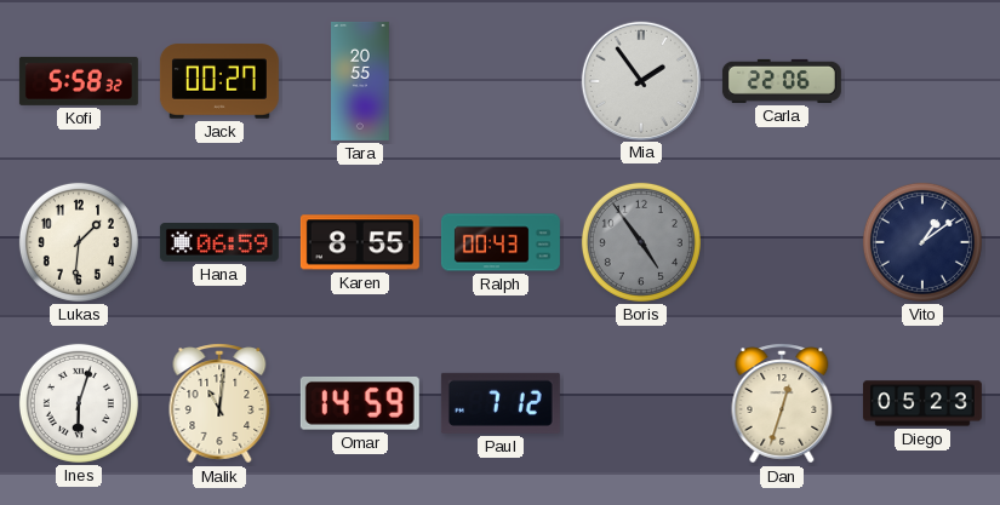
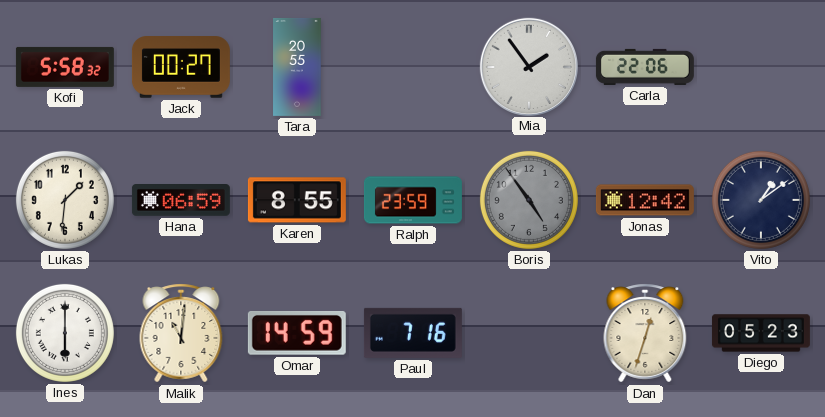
Ralph: 00:43 -> 23:59 (413, 200)
Jonas: none -> 12:42 (645, 200)
Ines: 6:03 -> 6:00 (65, 333)
Paul: 7:12 -> 7:16 (413, 333)
